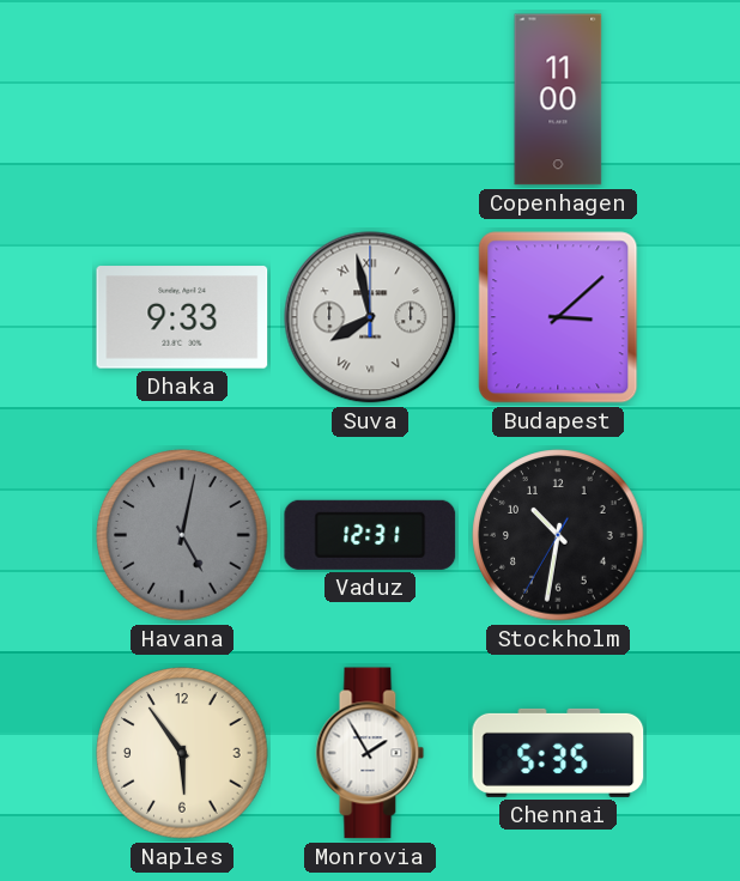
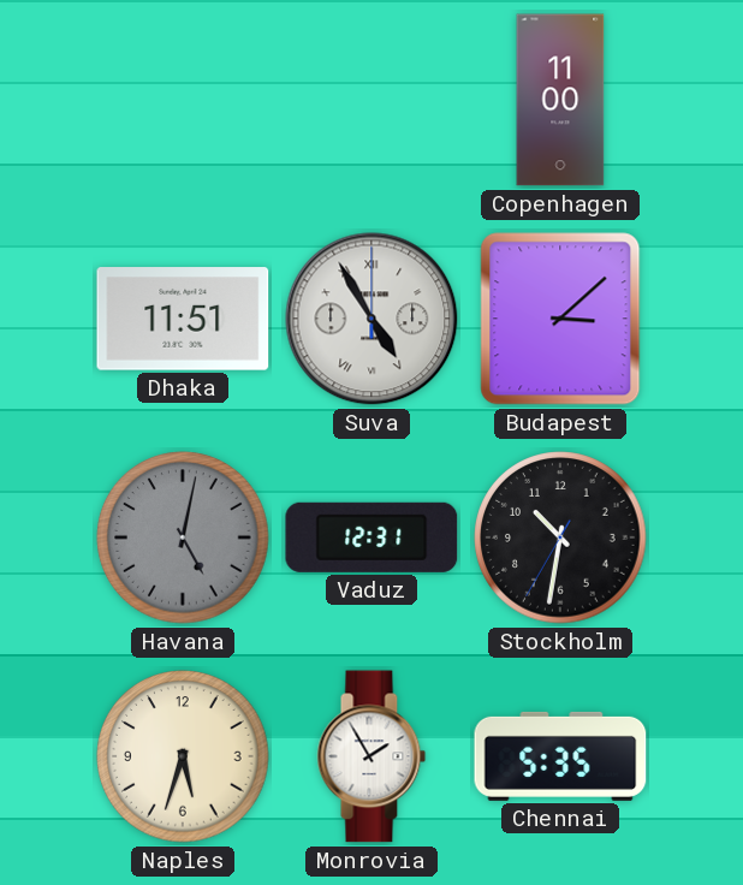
Dhaka: 9:33 -> 11:51 (183, 319)
Suva: 7:58 -> 4:55 (371, 319)
Naples: 5:54 -> 5:33 (183, 756)
